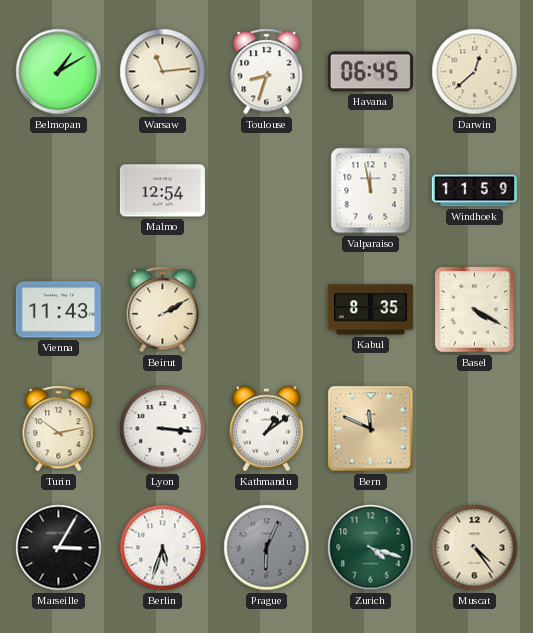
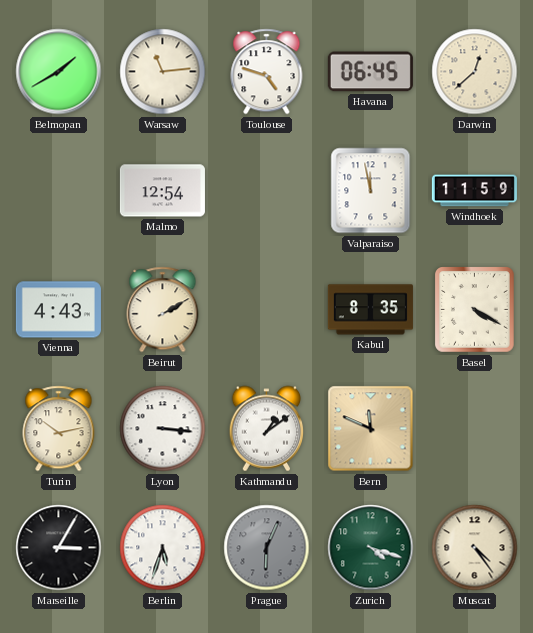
Belmopan: 1:10 -> 1:40 (59, 72)
Toulouse: 8:33 -> 4:48 (267, 72)
Vienna: 11:43 -> 4:43 (58, 310)
